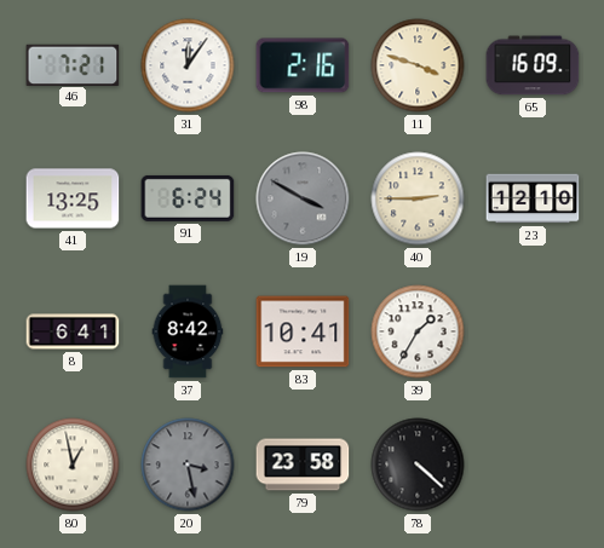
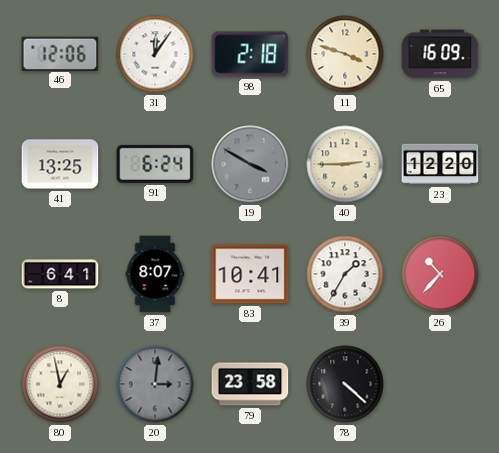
46: 7:21 -> 12:06 (60, 53)
98: 2:16 -> 2:18 (250, 54)
23: 12:10 -> 12:20 (440, 164)
37: 8:42 -> 8:07 (155, 274)
26: none -> 10:37 (440, 274)
20: 3:28 -> 3:01 (155, 384)
